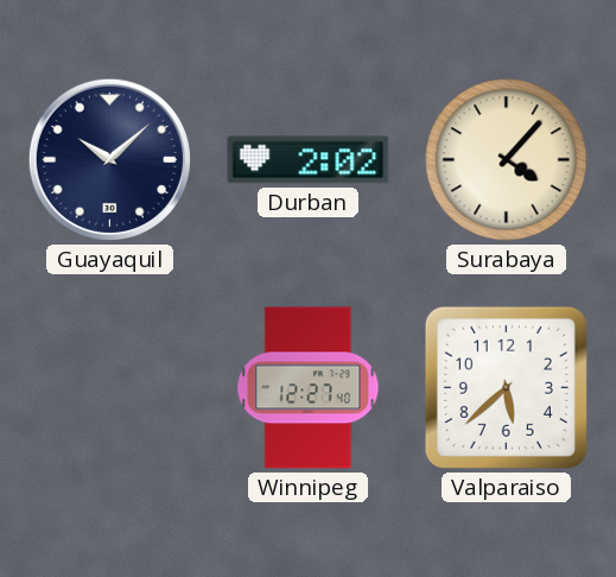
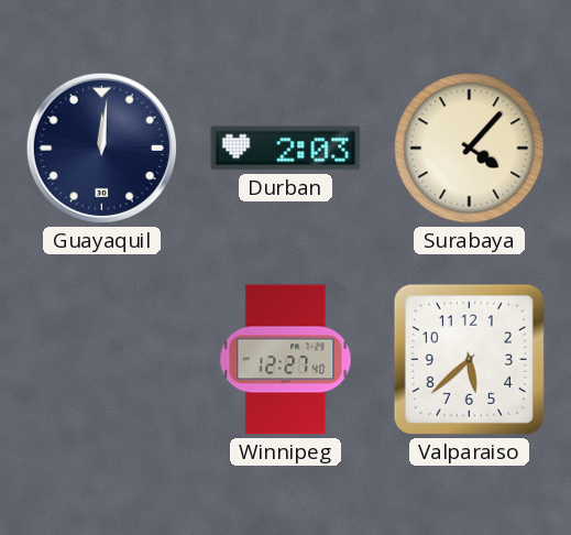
Guayaquil: 10:08 -> 12:01 (101, 148)
Durban: 2:02 -> 2:03 (286, 149)
